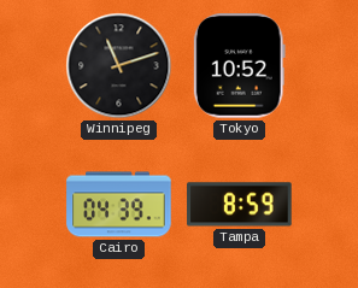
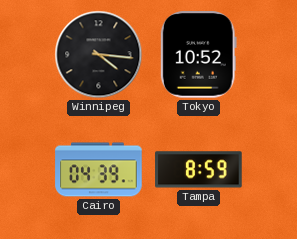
Winnipeg: 11:12 -> 4:16 (99, 55)
